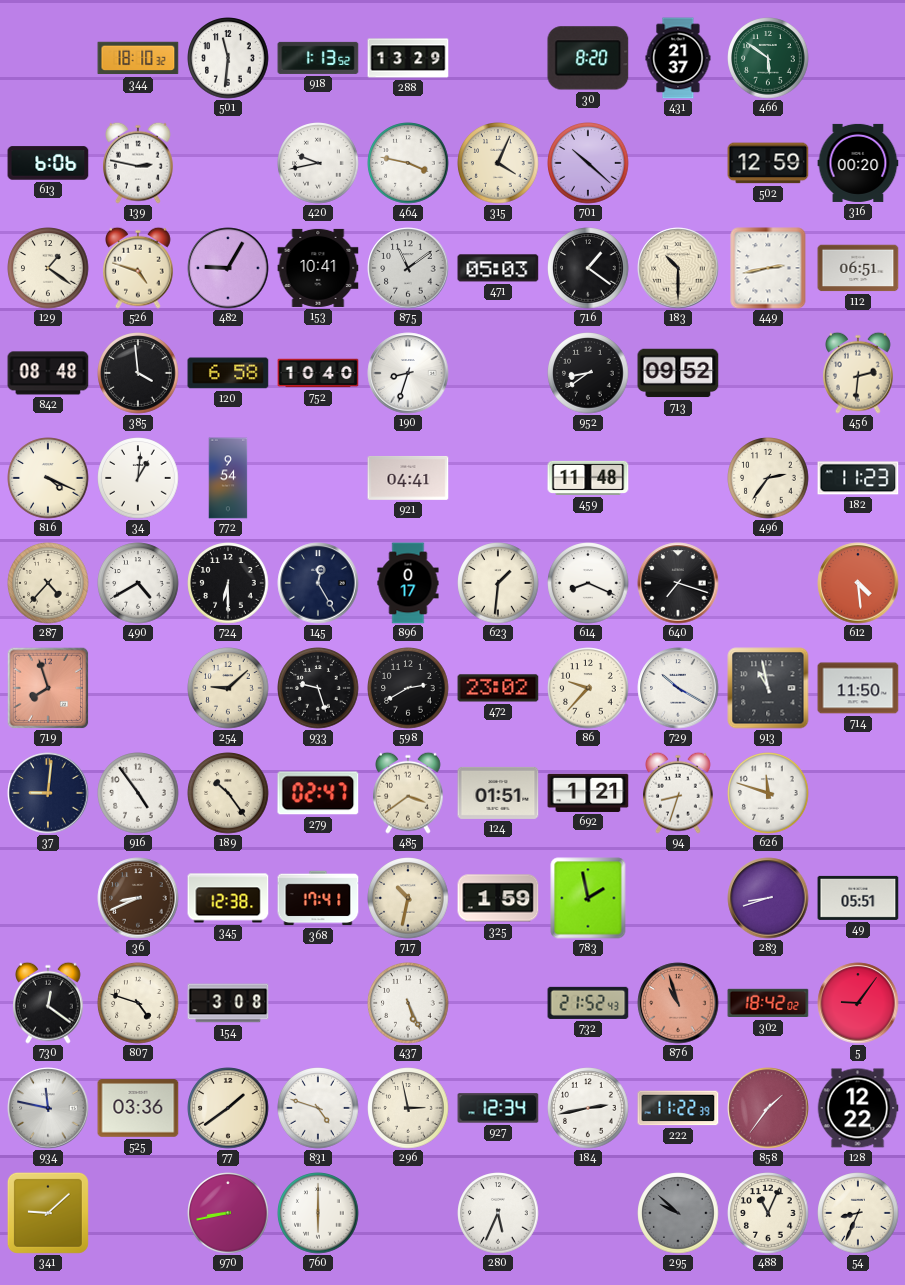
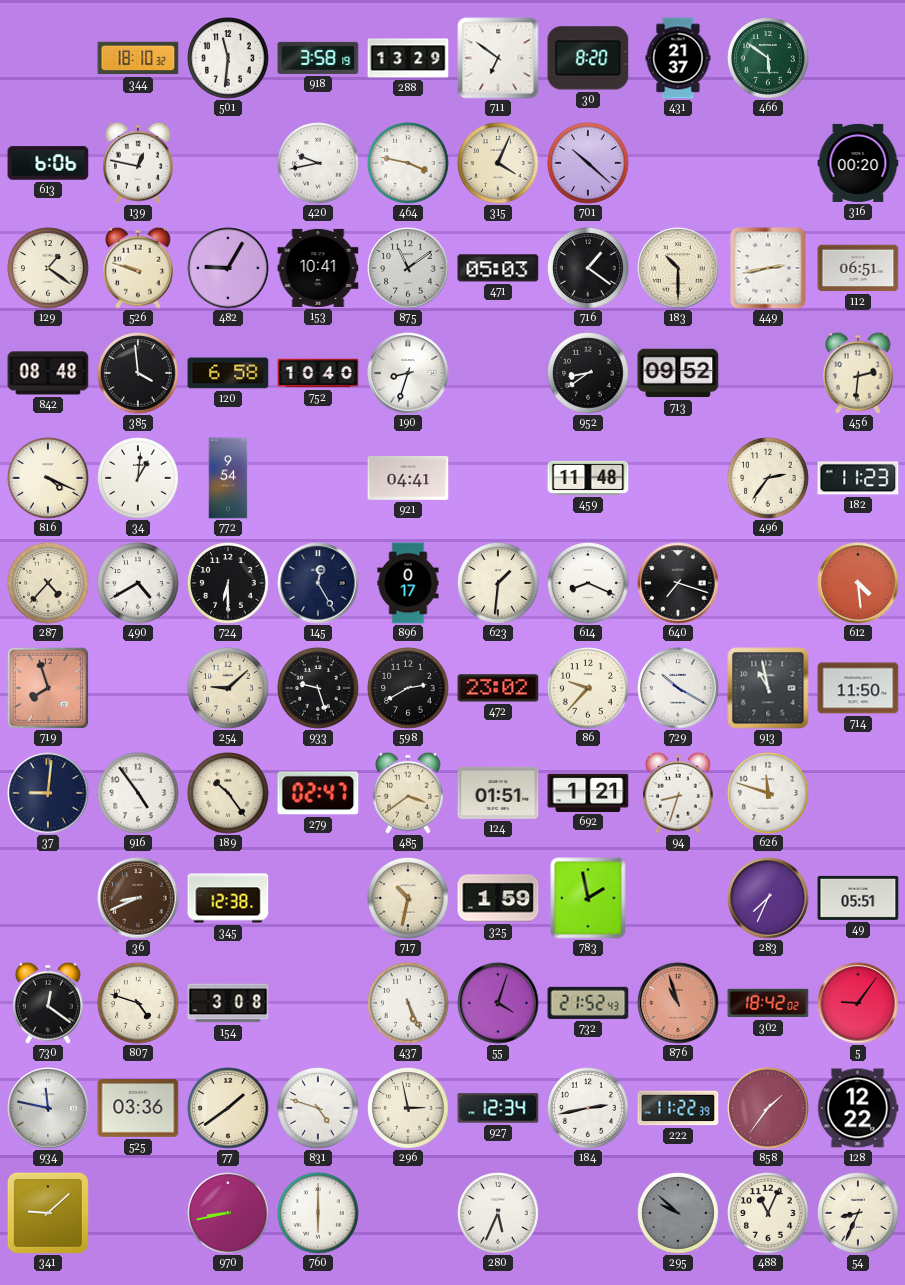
918: 1:13 -> 3:58 (318, 58)
711: none -> 6:51 (498, 58)
139: 2:47 -> 12:47 (139, 163)
502: 12:59 -> none (768, 163)
526: 4:48 -> 9:48 (139, 268)
368: 17:41 -> none (318, 898)
283: 8:42 -> 7:34 (768, 898)
55: none -> 4:03 (498, 1003)
